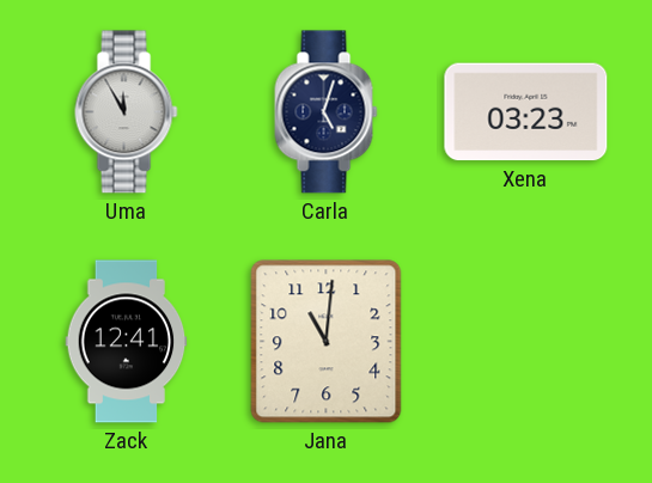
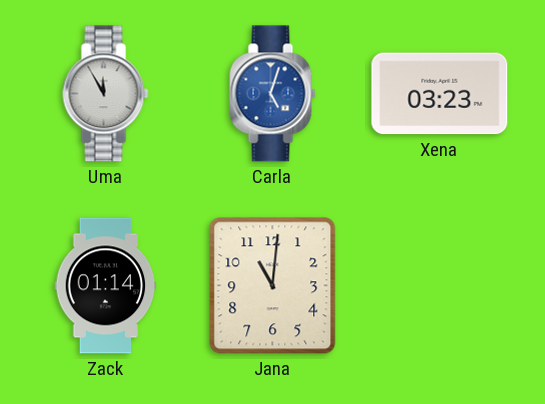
Carla dial: navy -> blue (273, 94)
Zack: 12:41 -> 01:14 (106, 286)
